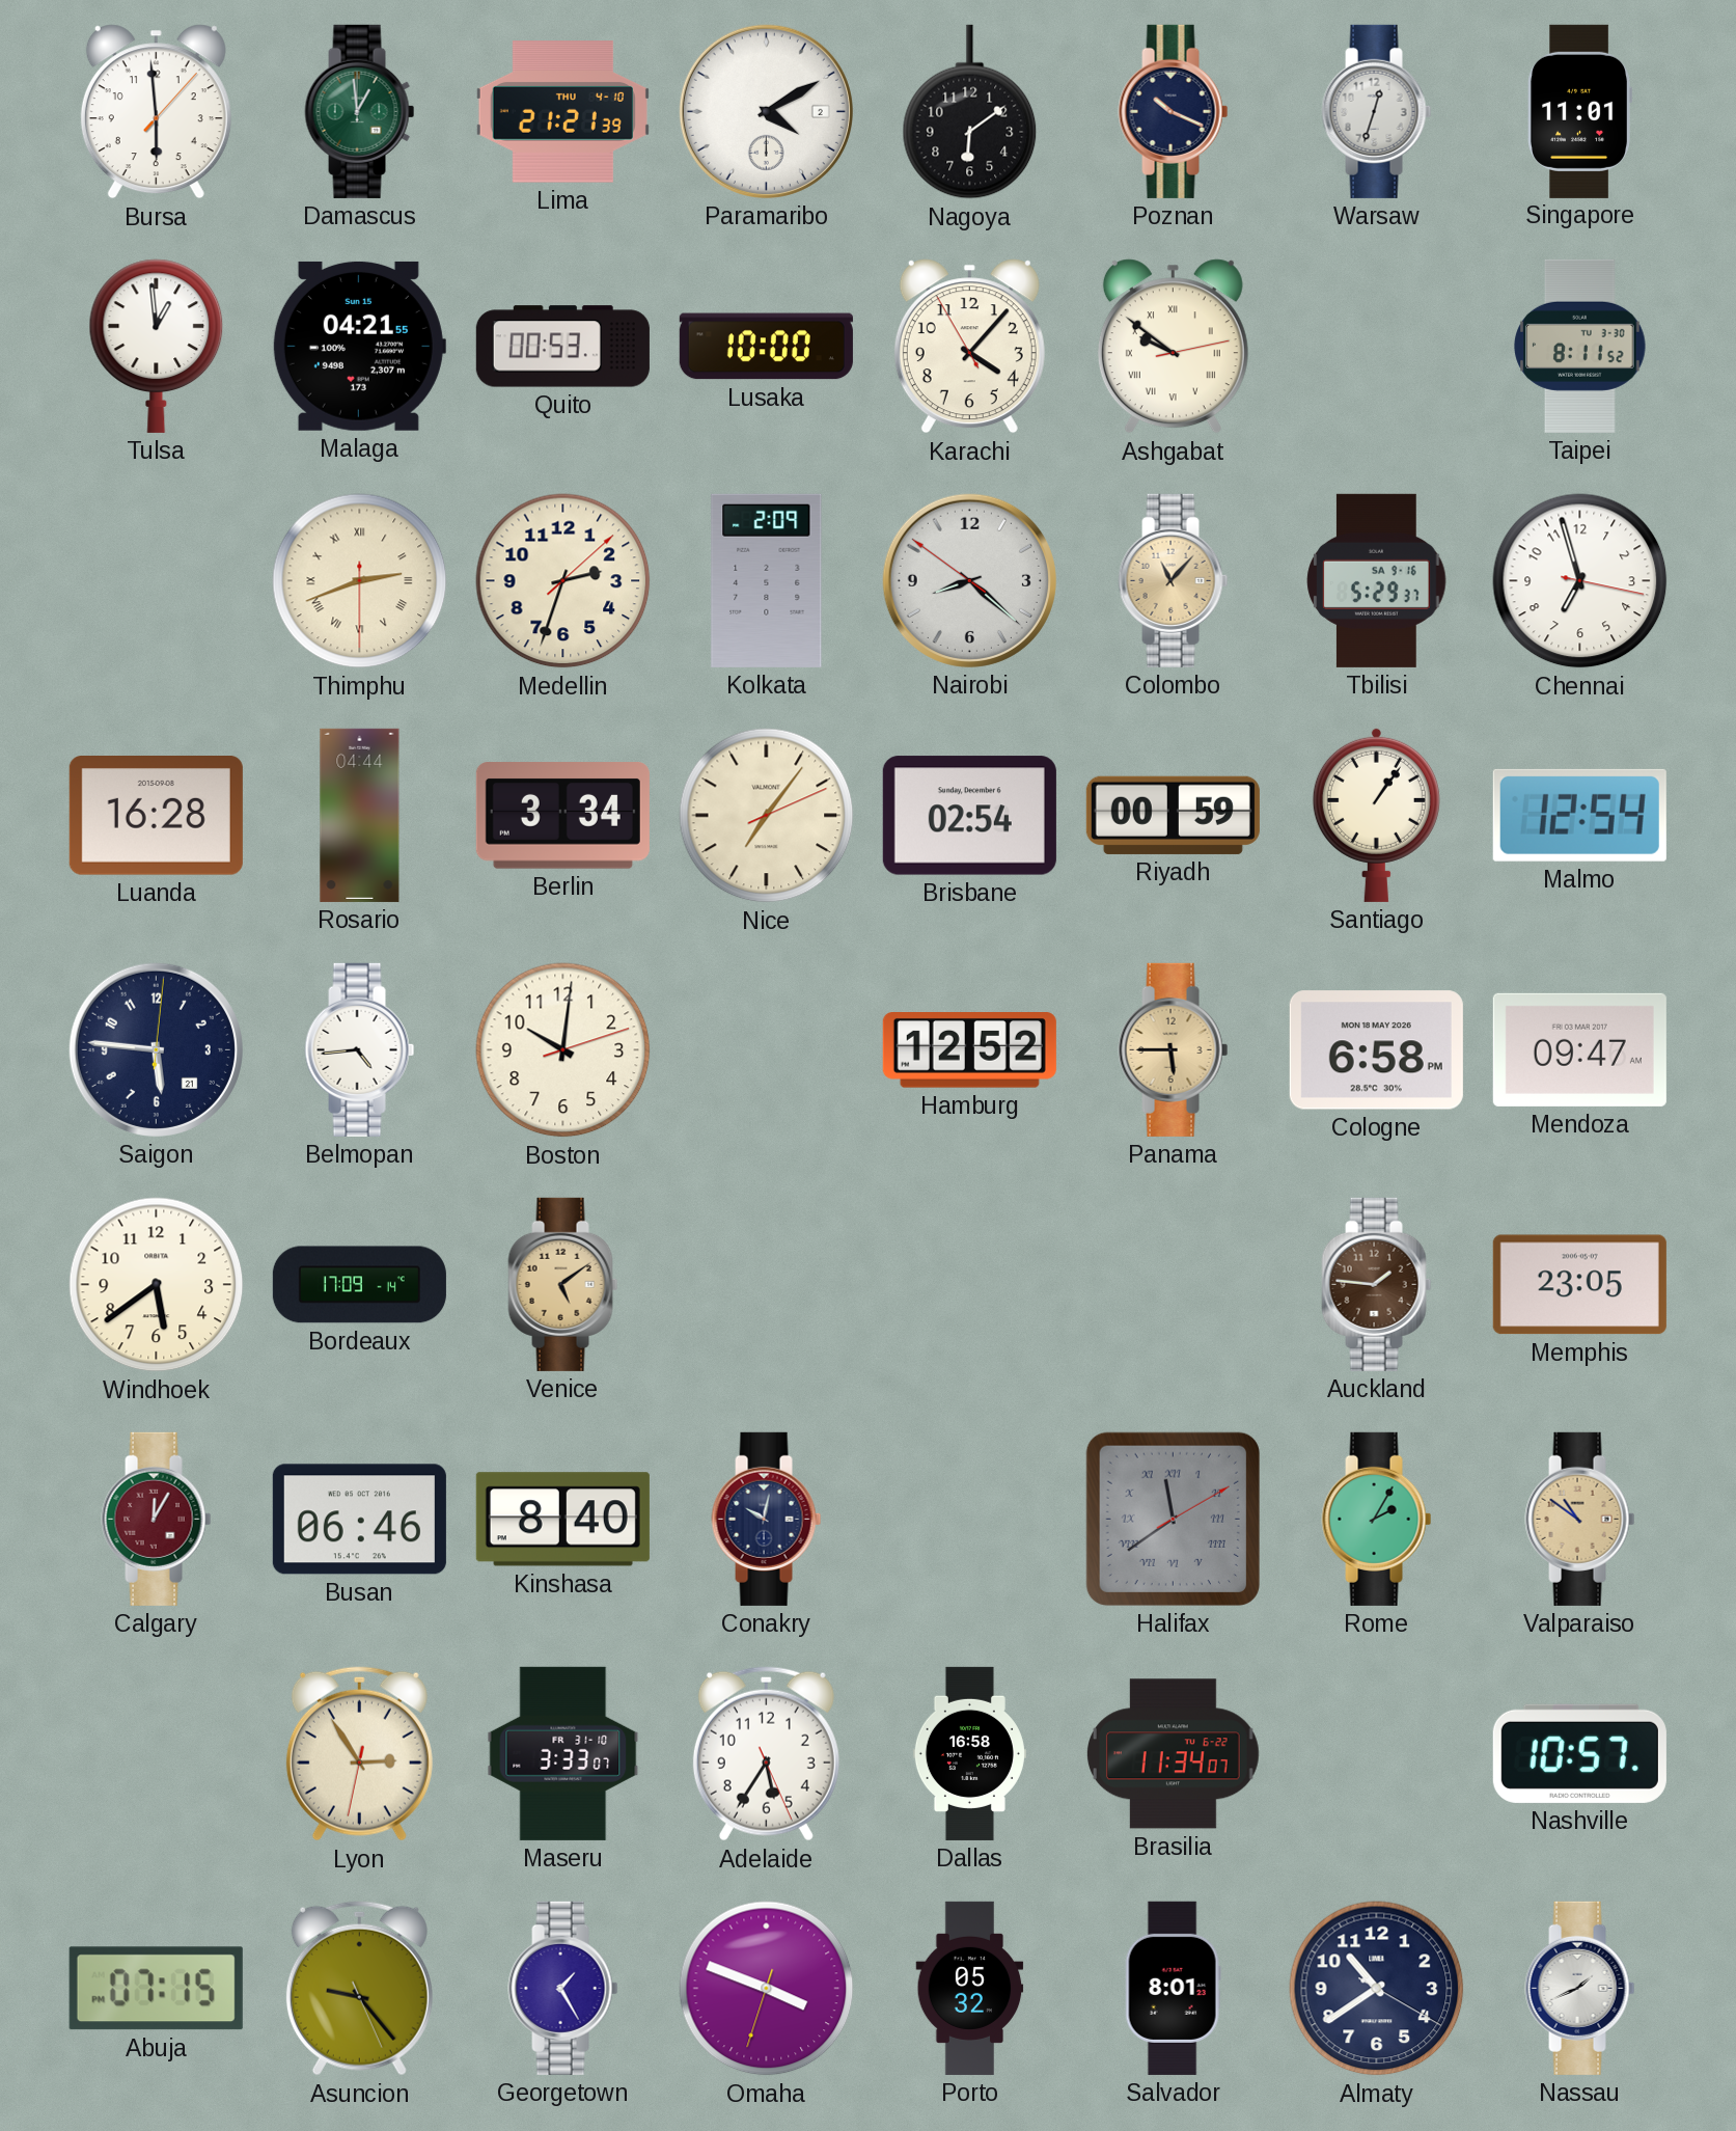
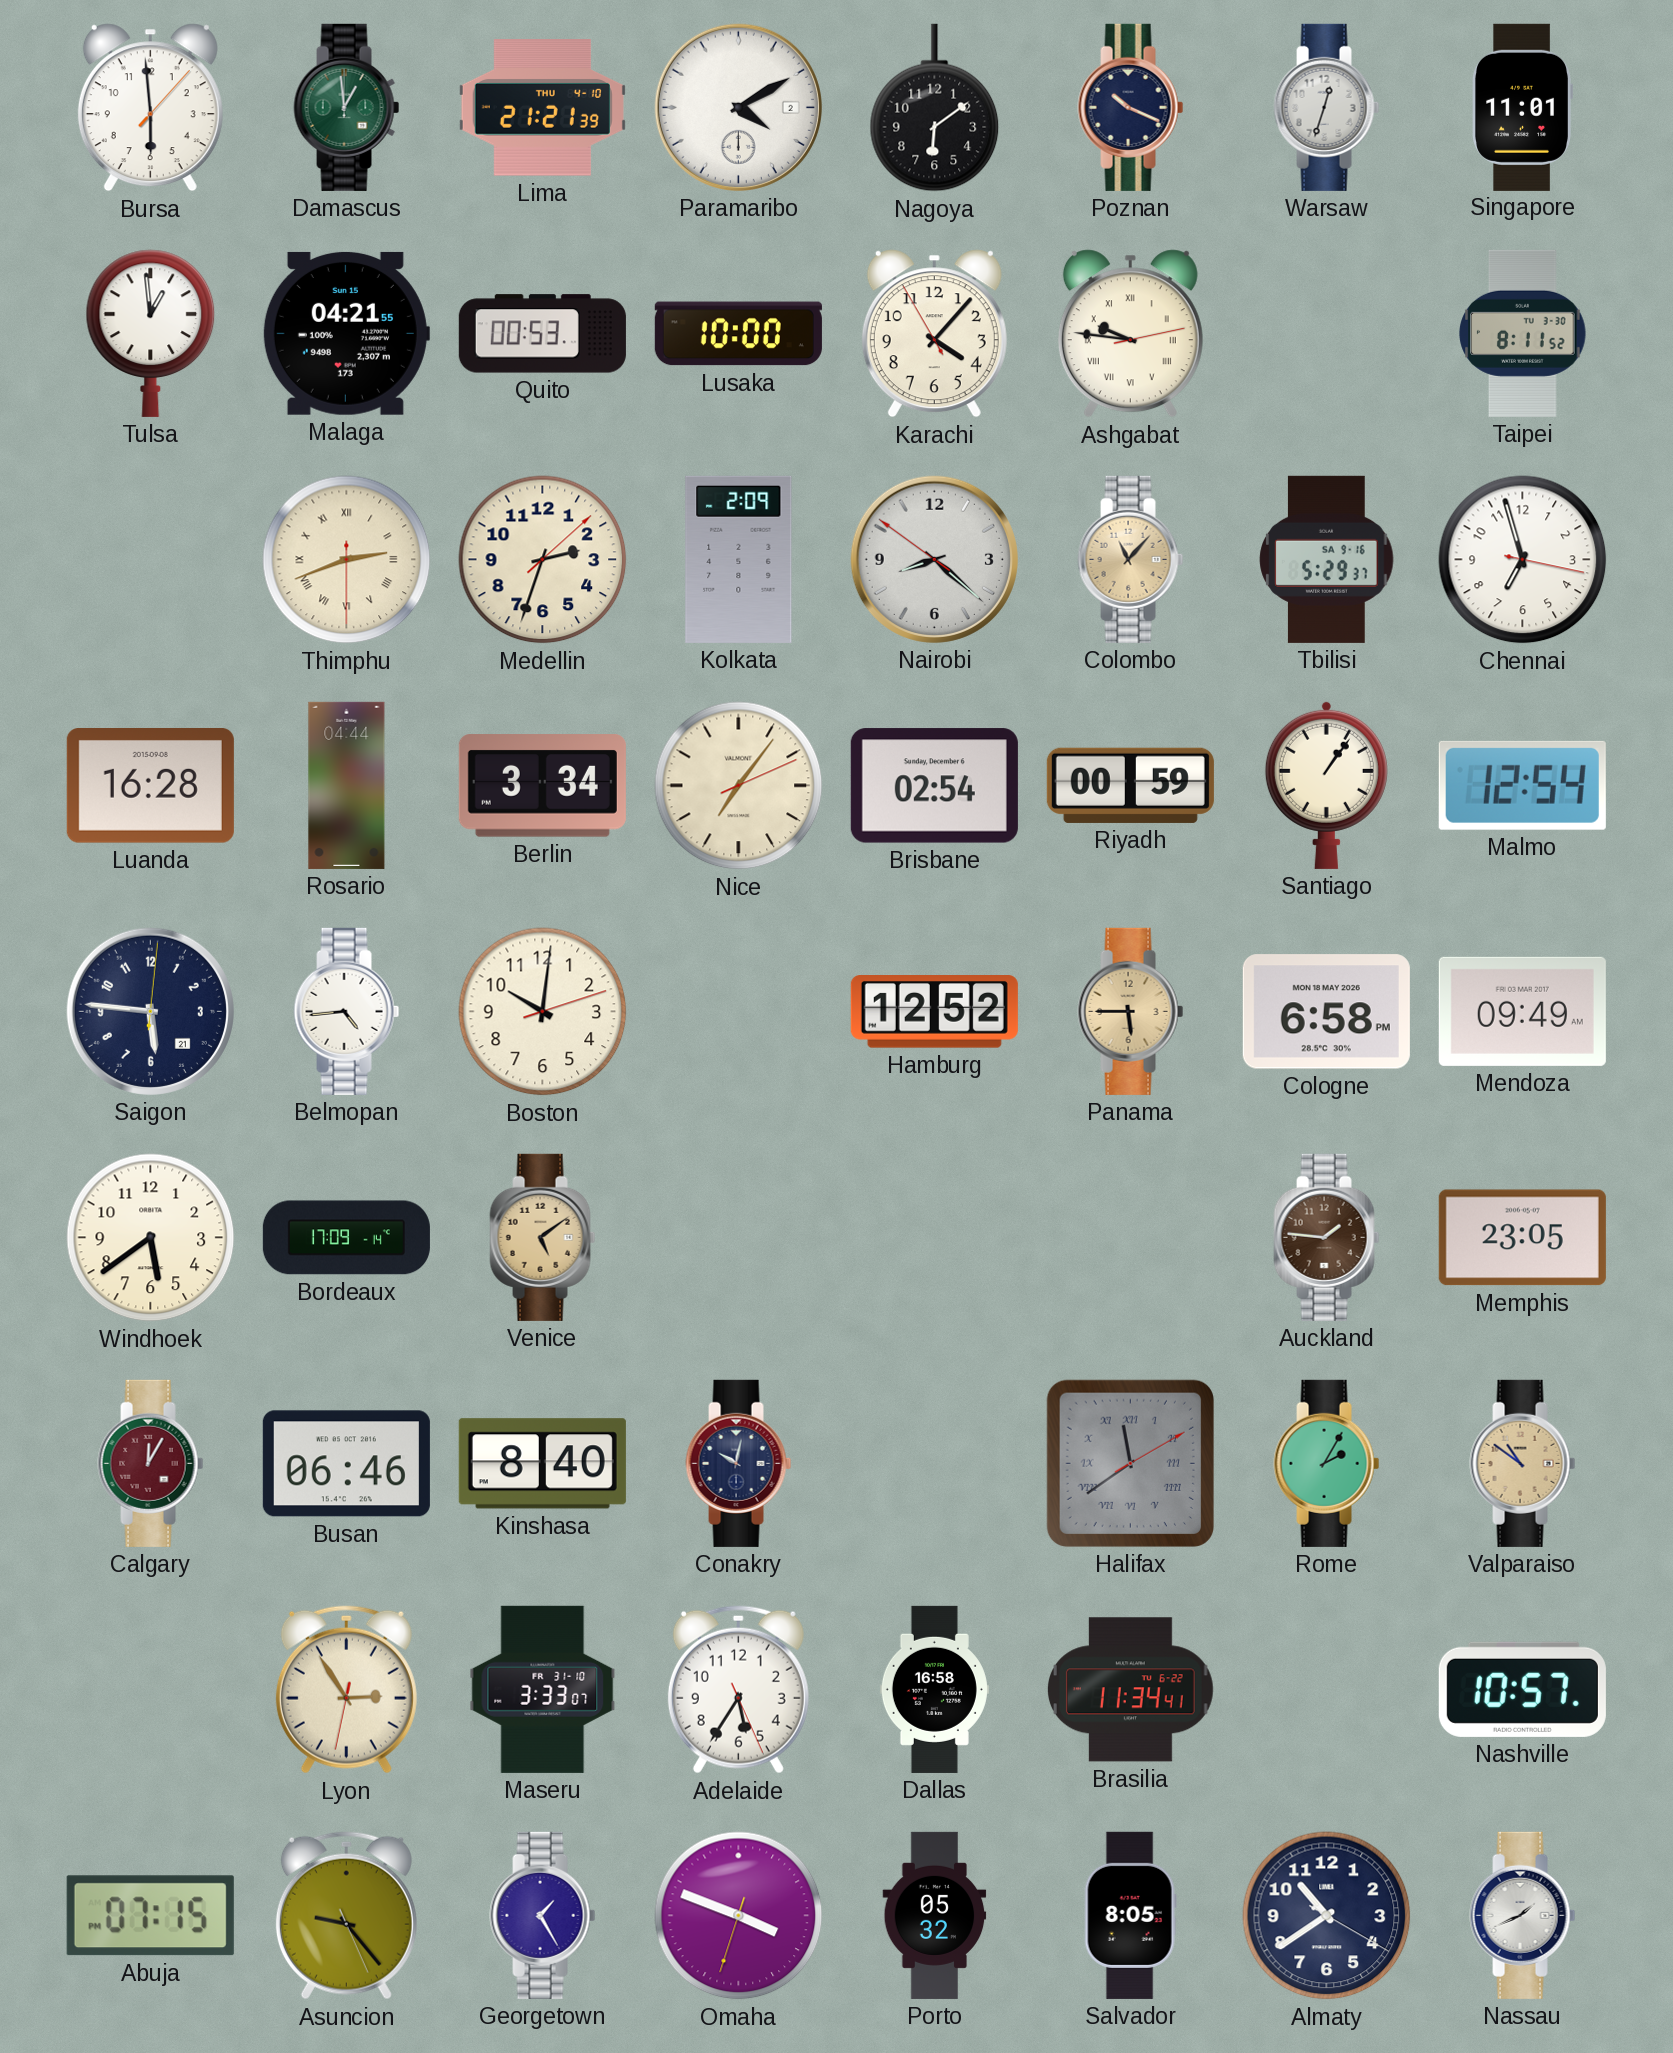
Ashgabat: 9:51 -> 9:46 (1130, 334)
Mendoza: 09:47 -> 09:49 (1522, 1011)
Brasilia: 11:34:07 -> 11:34:41 (1130, 1690)
Salvador: 8:01 -> 8:05 (1130, 1915)
